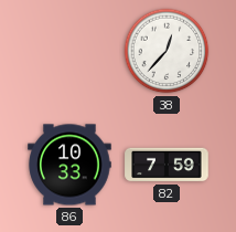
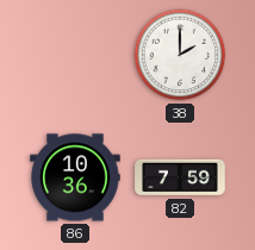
38: 12:37 -> 2:00 (180, 55)
86: 10:33 -> 10:36 (75, 177)
